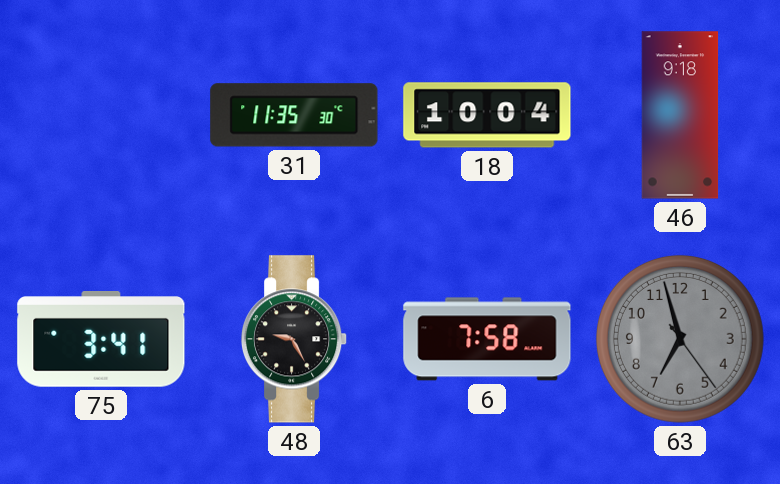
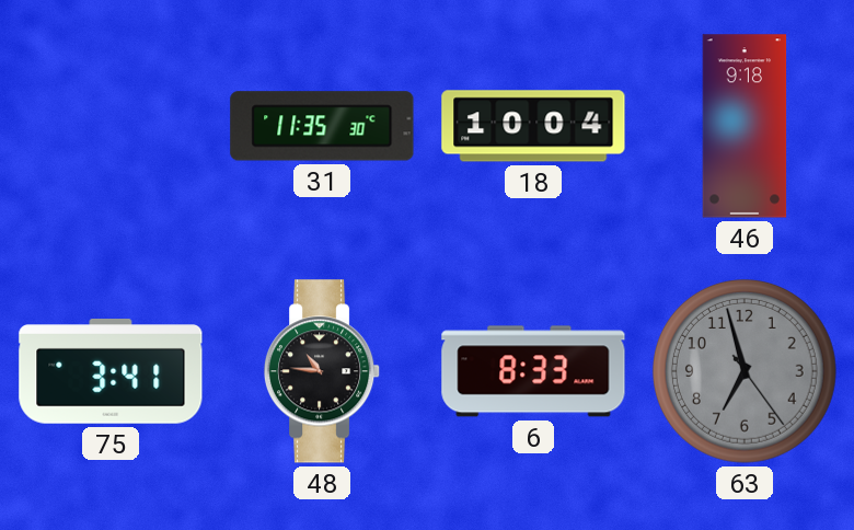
48: 9:25 -> 10:46 (322, 371)
6: 7:58 -> 8:33 (533, 371)
